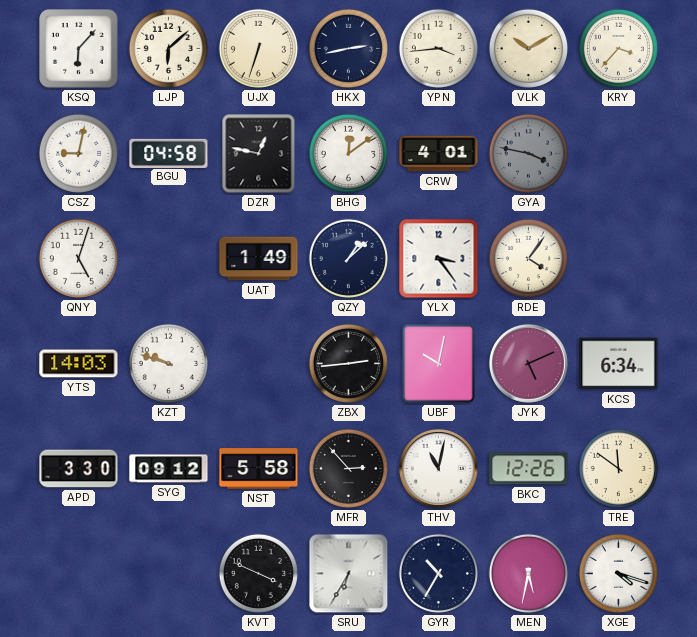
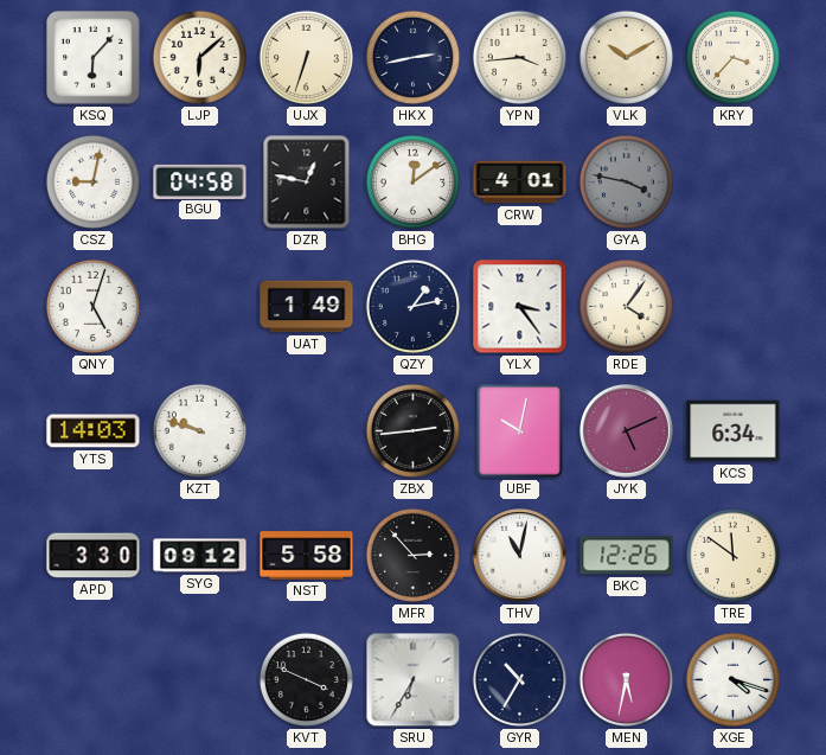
QZY: 1:08 -> 1:13 (412, 306)
